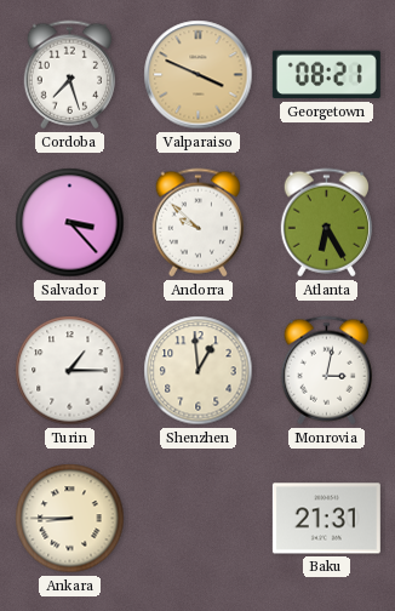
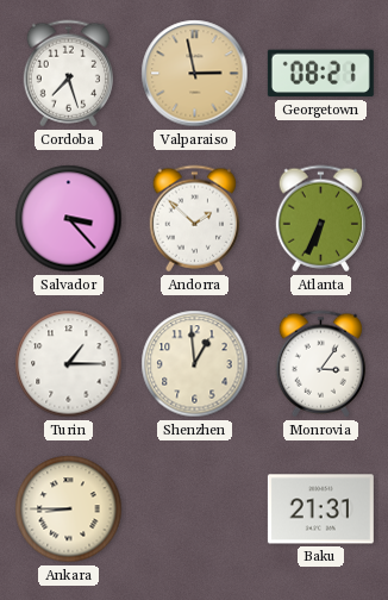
Valparaiso: 3:49 -> 2:58 (195, 74)
Andorra: 9:52 -> 1:52 (194, 219)
Atlanta: 6:25 -> 6:34 (320, 219)
Monrovia: 3:02 -> 3:06 (320, 364)
